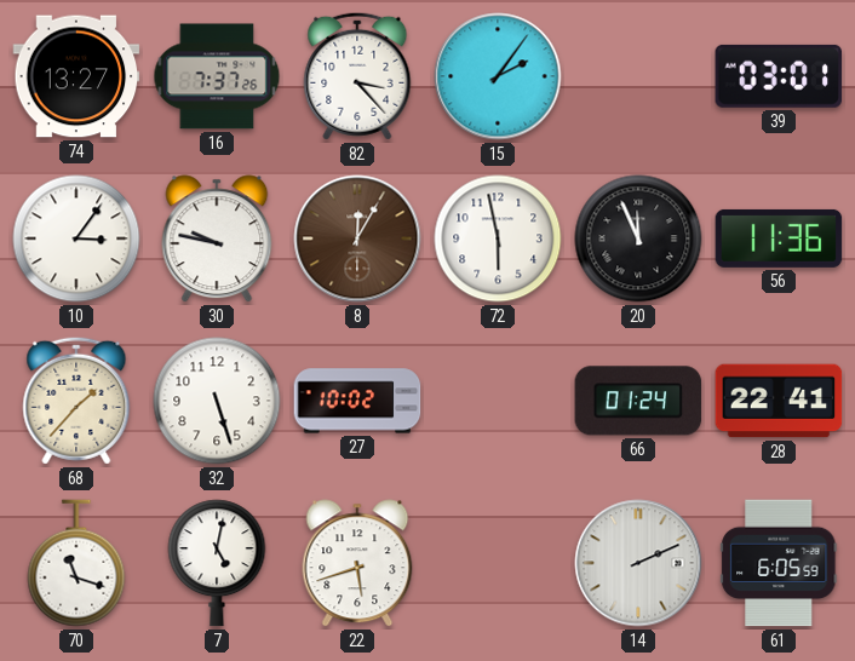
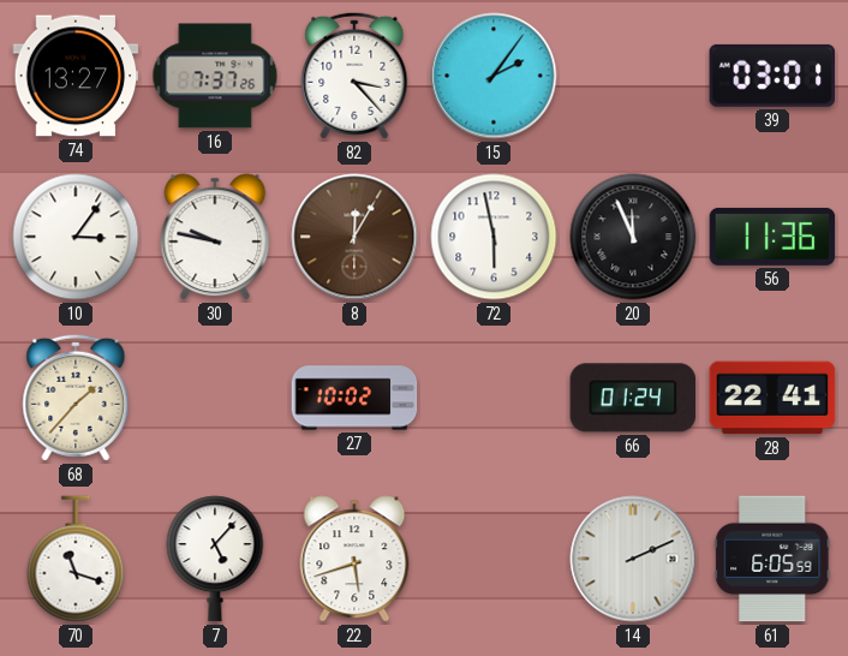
32: 5:27 -> none (217, 401)
7: 5:02 -> 5:07 (215, 559)
